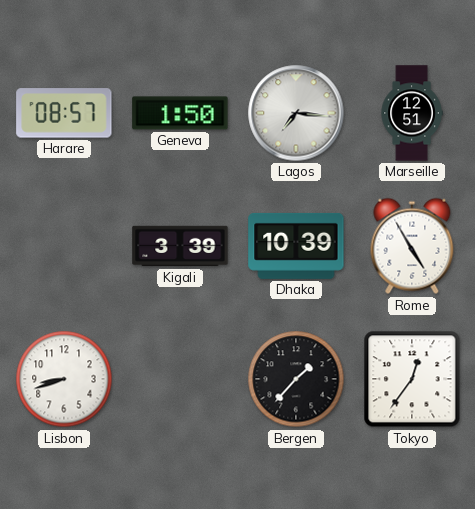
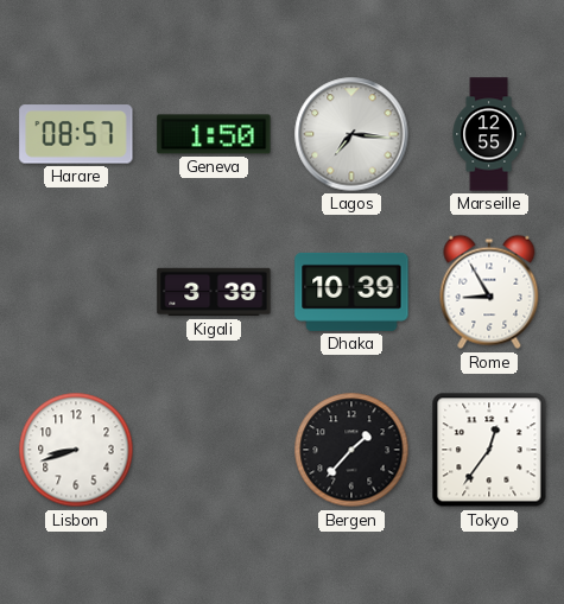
Marseille: 12:51 -> 12:55 (489, 134)
Rome: 4:55 -> 8:55 (489, 292)
